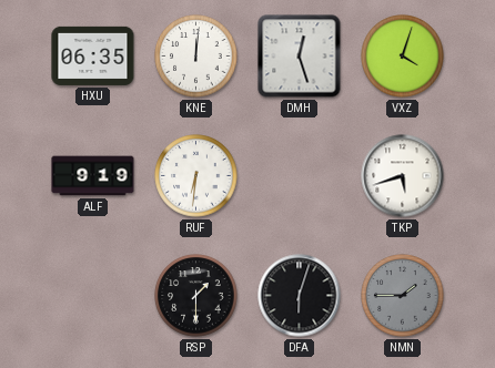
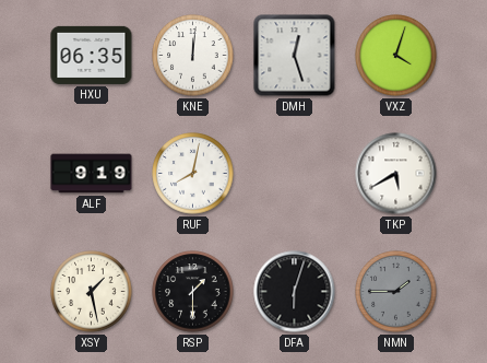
RUF: 6:31 -> 8:02 (193, 174)
TKP: 5:42 -> 5:40 (396, 174)
XSY: none -> 1:28 (92, 292)
